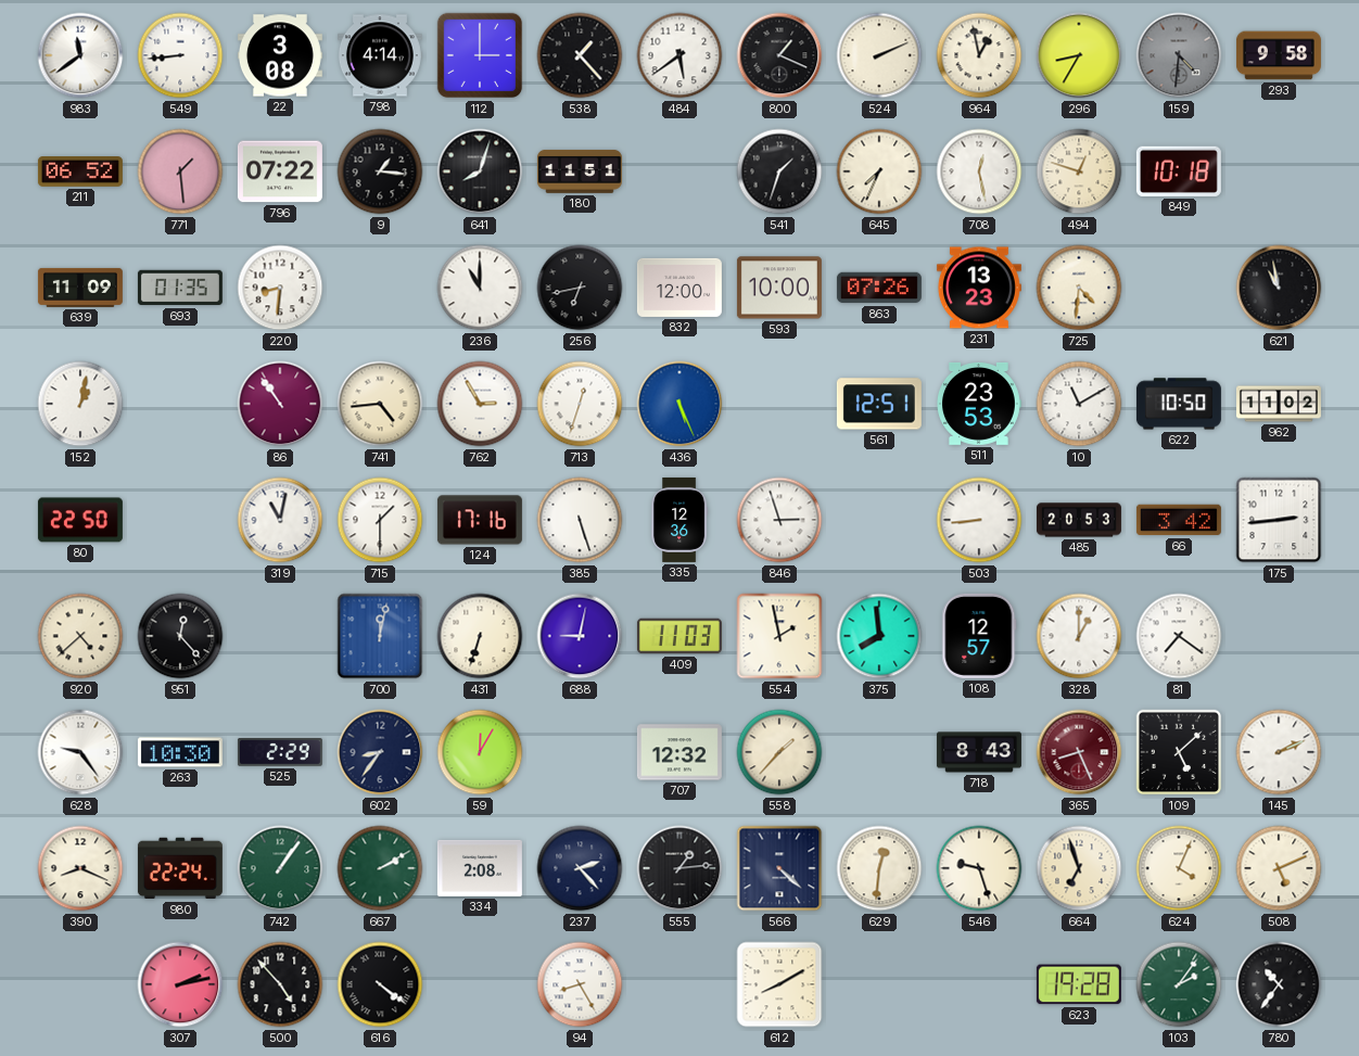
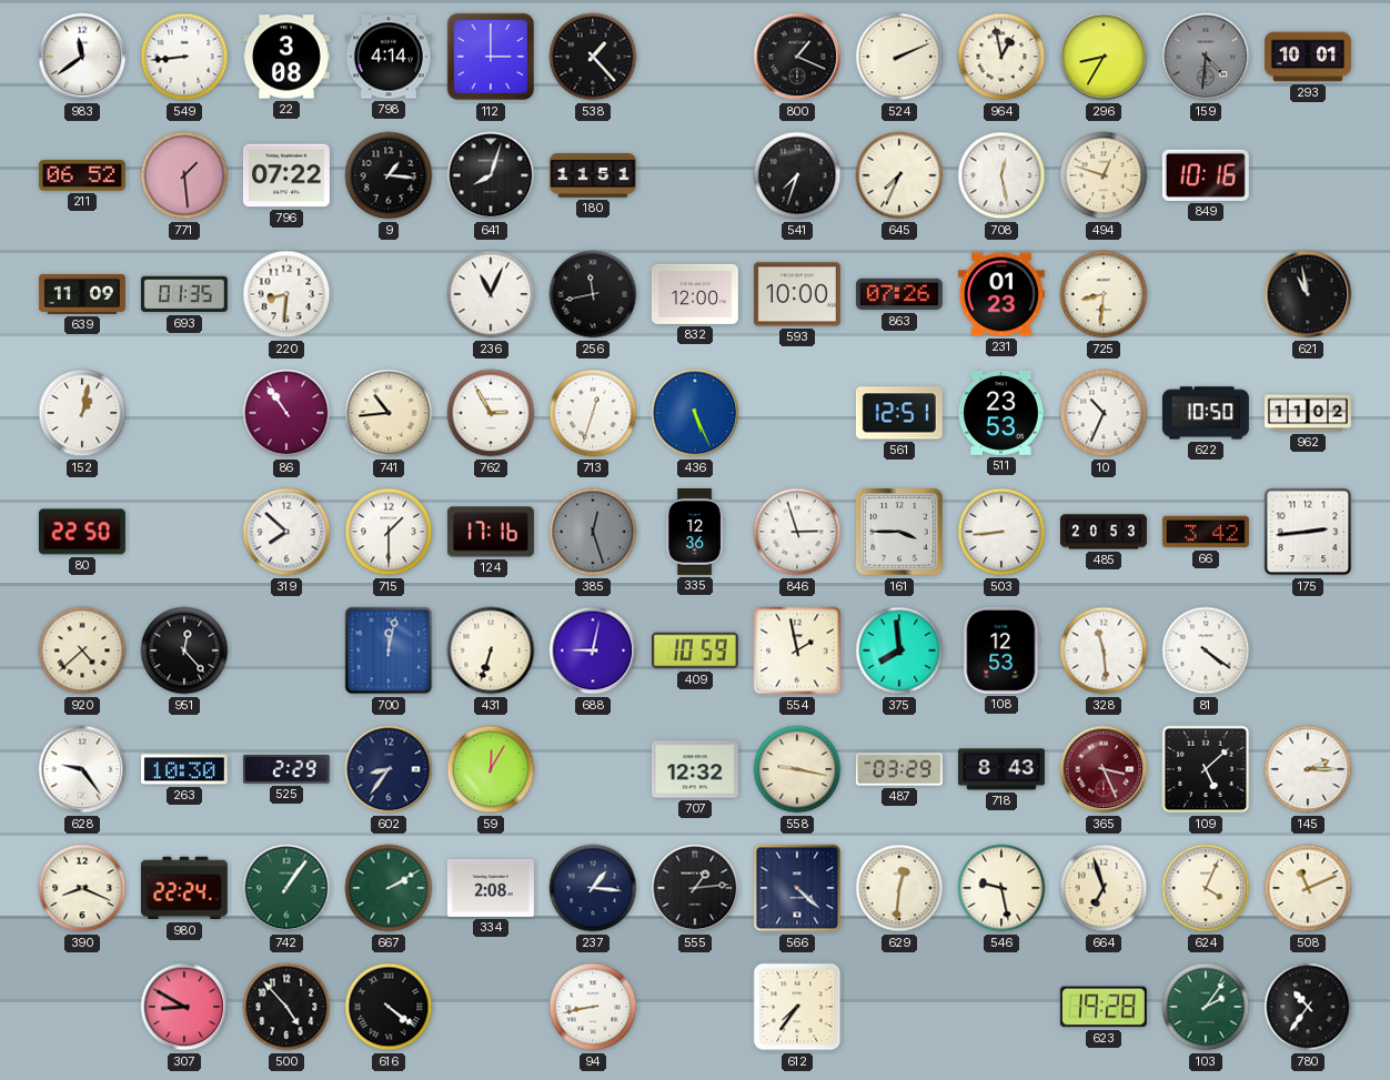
484: 5:39 -> none (679, 55)
293: 9:58 -> 10:01 (1308, 57)
541: 1:33 -> 7:33 (797, 175)
849: 10:18 -> 10:16 (1206, 175)
236: 11:00 -> 11:04 (491, 294)
256: 6:43 -> 11:43 (593, 294)
231: 13:23 -> 01:23 (1001, 294)
725: 4:31 -> 8:31 (1104, 294)
741: 4:44 -> 10:44 (389, 413)
10: 11:10 -> 10:34 (1104, 413)
319: 11:02 -> 7:52 (286, 532)
385: 5:27 -> 12:27 (593, 532)
385 dial: white -> grey (593, 532)
161: none -> 3:45 (899, 532)
409: 11:03 -> 10:59 (695, 650)
108: 12:57 -> 12:53 (1001, 650)
328: 1:00 -> 11:29 (1104, 650)
81: 7:21 -> 4:21 (1206, 650)
558: 1:37 -> 9:17 (797, 769)
487: none -> 03:29 (899, 769)
365: 8:26 -> 3:26 (1104, 769)
145: 2:11 -> 2:15 (1308, 769)
237: 2:23 -> 1:16 (593, 888)
546: 9:27 -> 9:28 (1001, 888)
508: 5:11 -> 11:11 (1308, 888)
307: 2:13 -> 8:50 (184, 1007)
94: 8:25 -> 8:43 (593, 1007)
612: 8:10 -> 7:36 (797, 1007)
